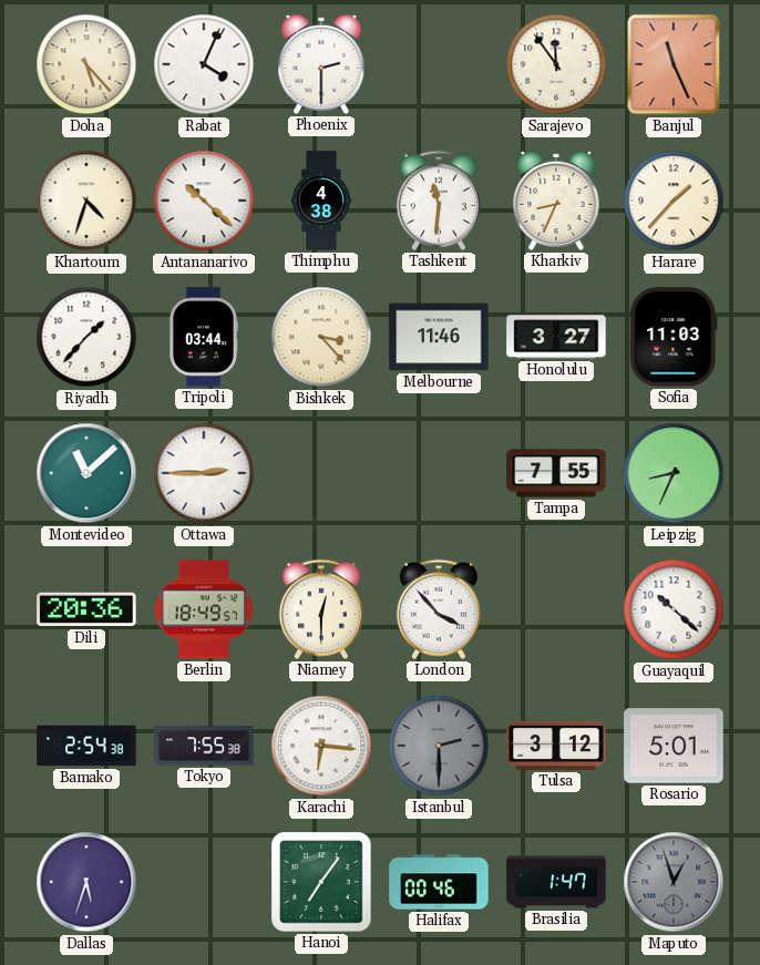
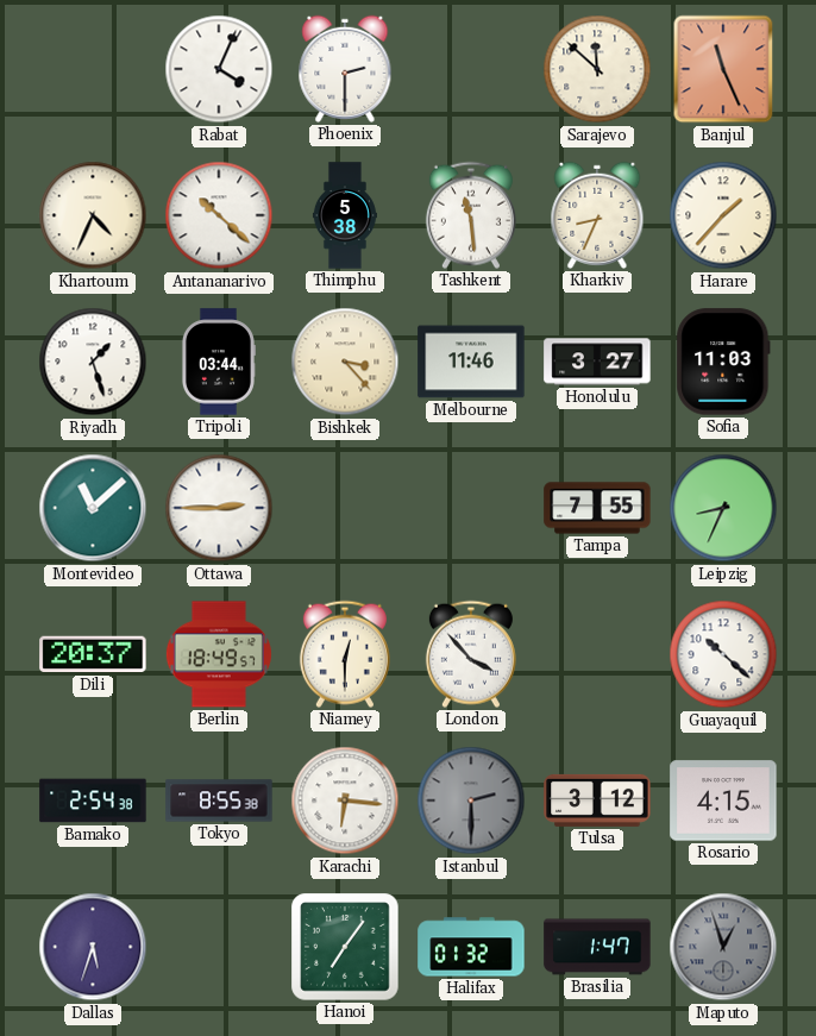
Doha: 5:23 -> none (86, 64)
Sarajevo: 11:54 -> 11:52 (597, 69)
Khartoum: 4:33 -> 4:34 (93, 215)
Thimphu: 4:38 -> 5:38 (345, 215)
Tashkent: 11:31 -> 11:29 (471, 215)
Riyadh: 1:37 -> 1:27 (93, 362)
Dili: 20:36 -> 20:37 (93, 654)
Tokyo: 7:55 -> 8:55 (219, 800)
Rosario: 5:01 -> 4:15 (723, 800)
Halifax: 00:46 -> 01:32 (471, 947)
